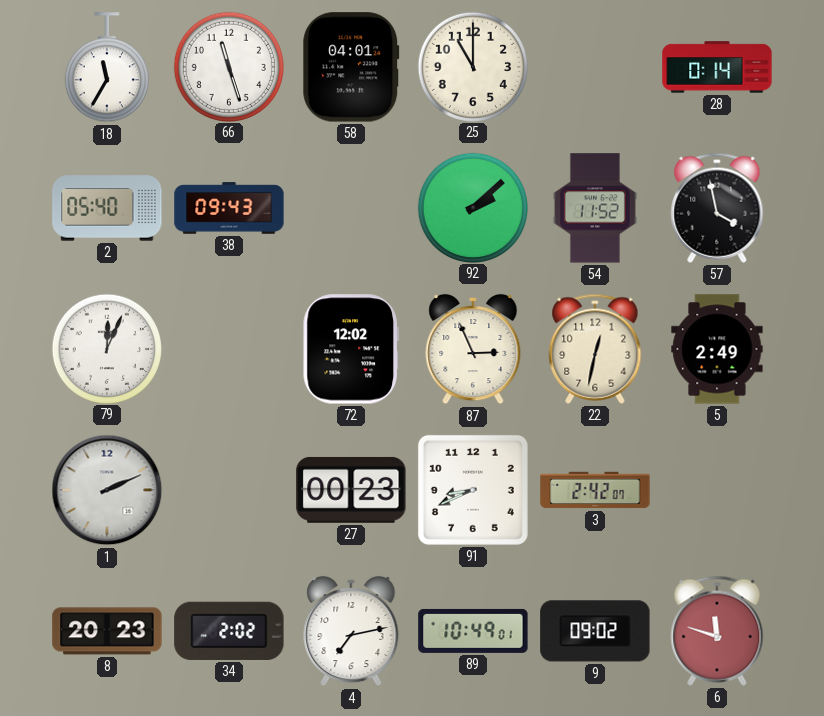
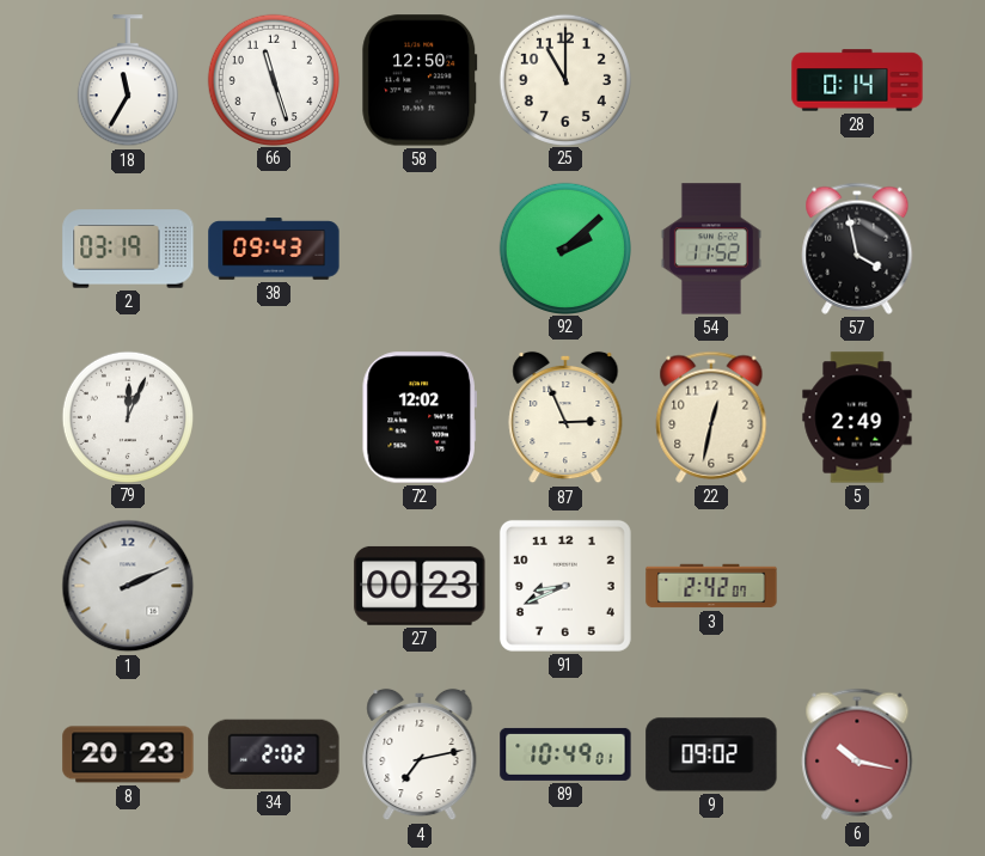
58: 04:01 -> 12:50 (420, 80)
2: 05:40 -> 03:19 (128, 249)
6: 11:48 -> 10:17 (857, 754)
